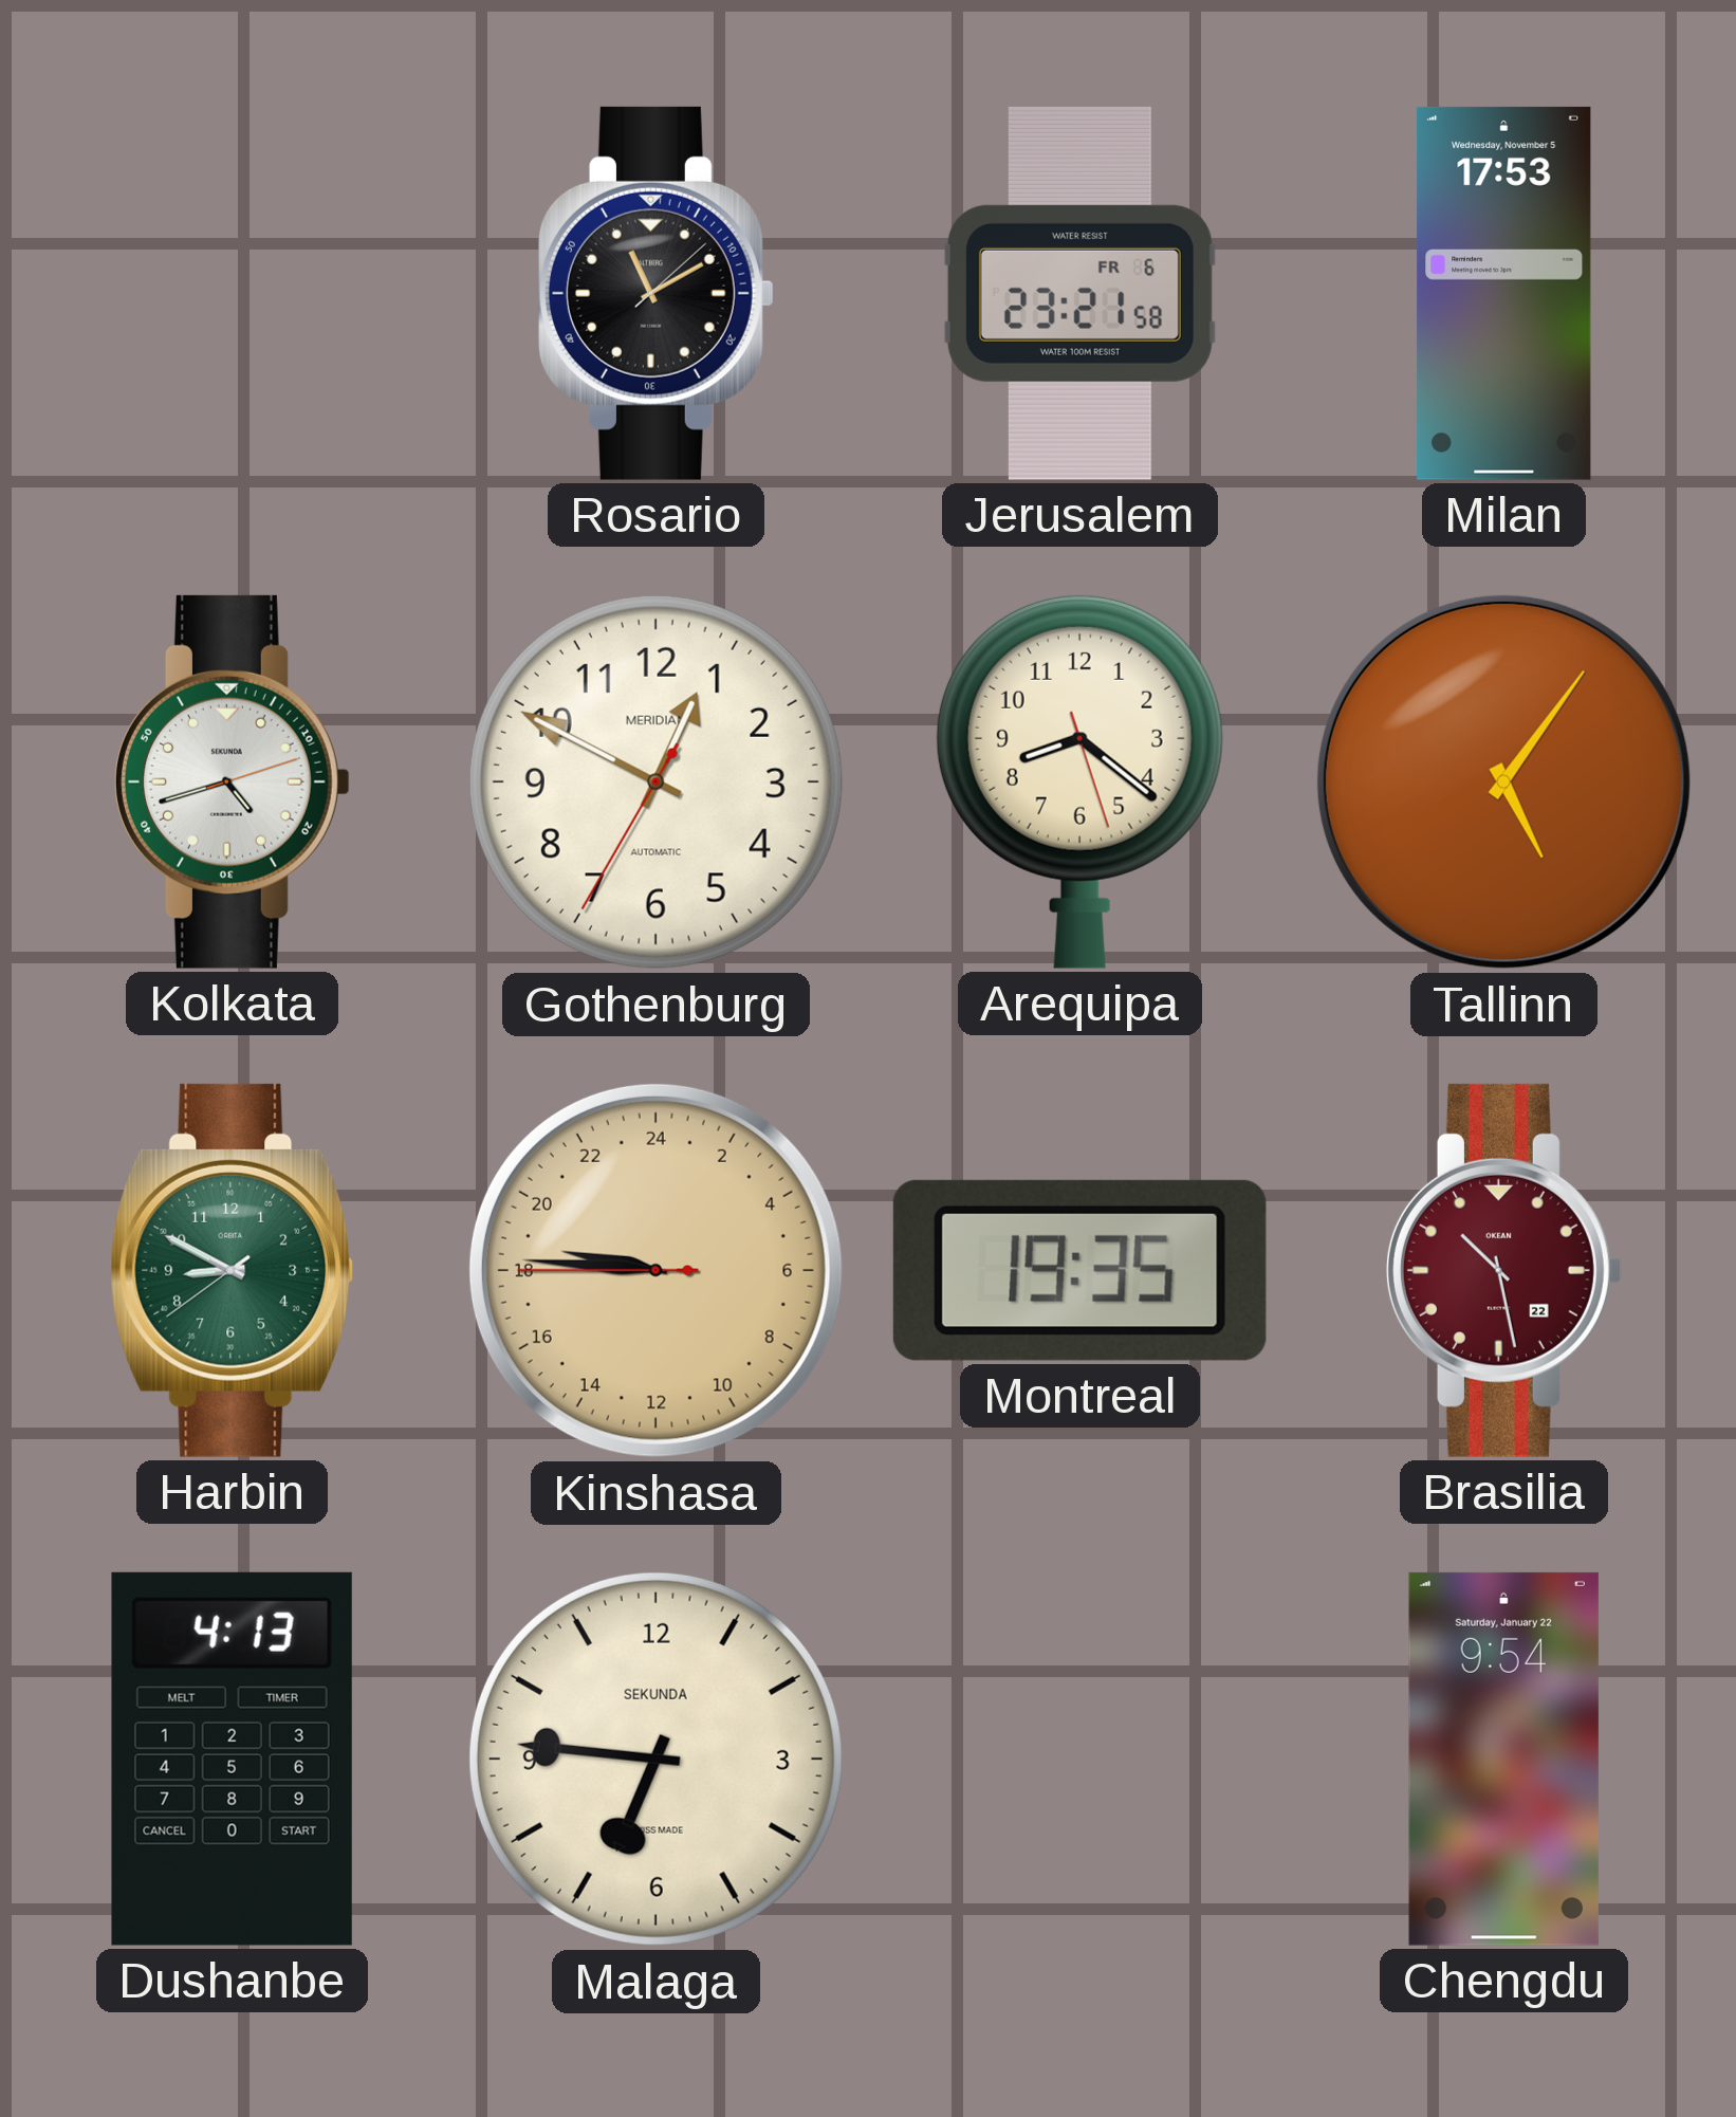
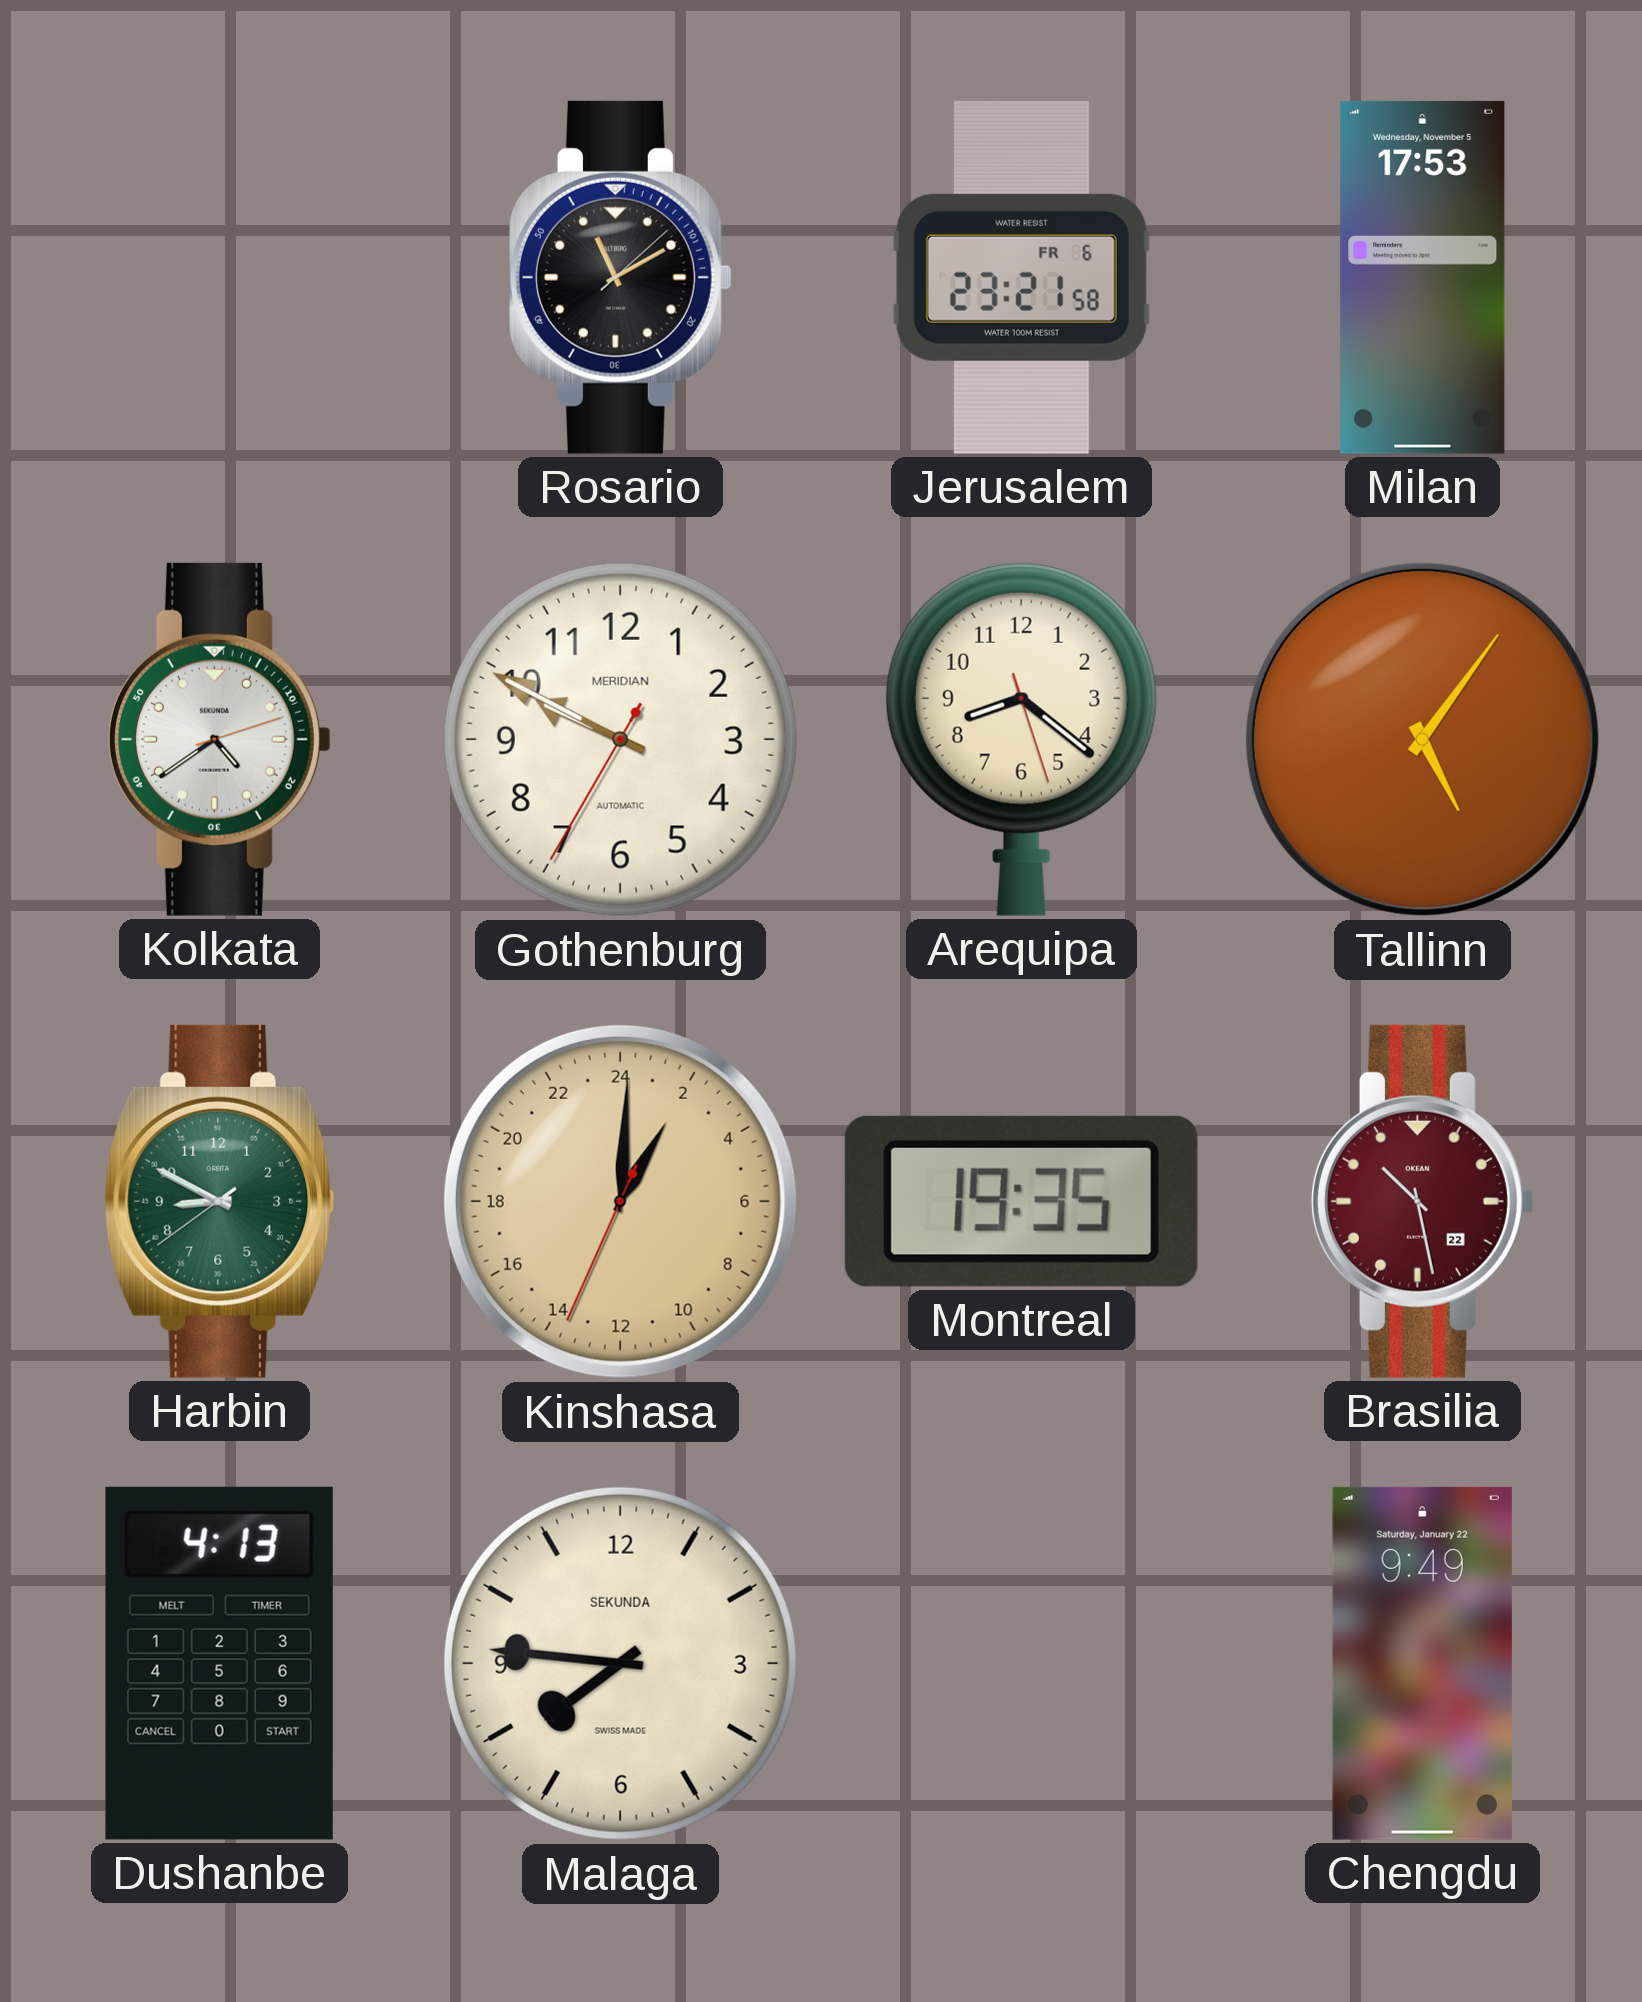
Kolkata: 4:42 -> 4:39 (219, 739)
Gothenburg: 12:49 -> 9:49 (620, 739)
Kinshasa: 18:45 -> 2:00 (620, 1201)
Malaga: 6:46 -> 7:46 (620, 1663)
Chengdu: 9:54 -> 9:49 (1422, 1663)
